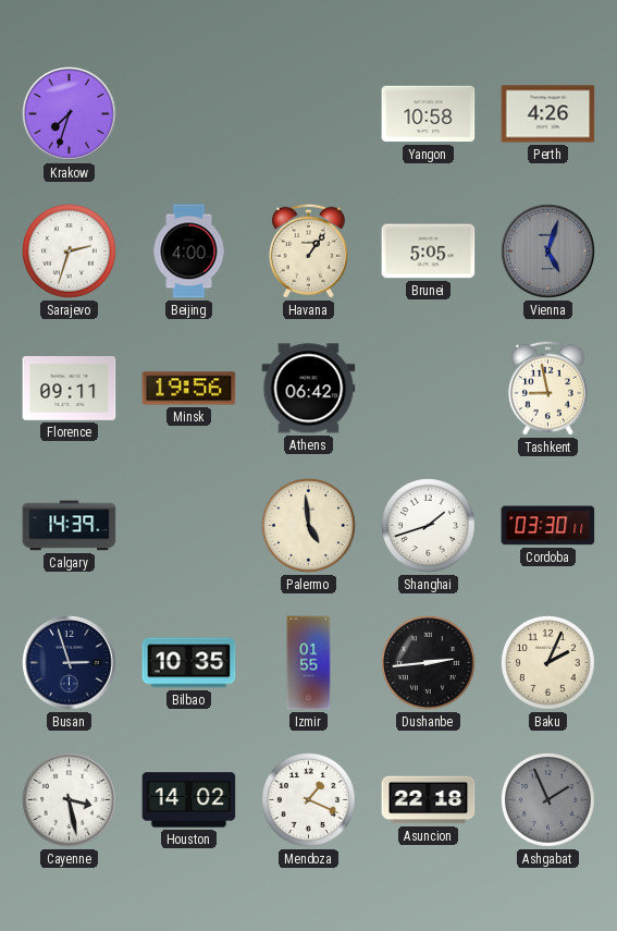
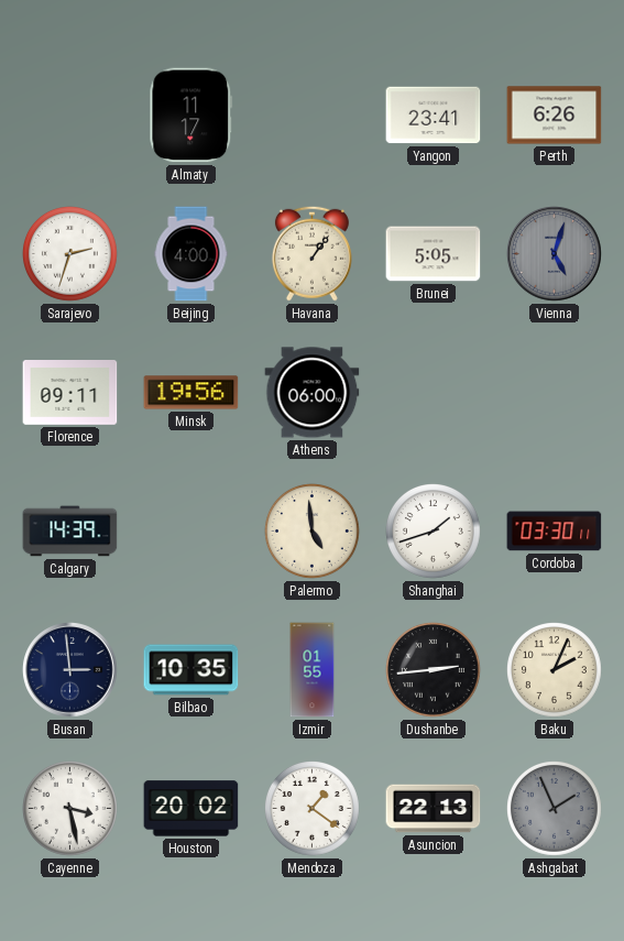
Krakow: 7:33 -> none (70, 114)
Almaty: none -> 11:17 (191, 116)
Yangon: 10:58 -> 23:41 (434, 116)
Perth: 4:26 -> 6:26 (555, 116)
Athens: 06:42 -> 06:00 (313, 393)
Tashkent: 8:58 -> none (547, 388)
Busan: 2:57 -> 2:59 (70, 670)
Houston: 14:02 -> 20:02 (191, 809)
Mendoza: 1:19 -> 1:21 (313, 809)
Asuncion: 22:18 -> 22:13 (434, 809)
